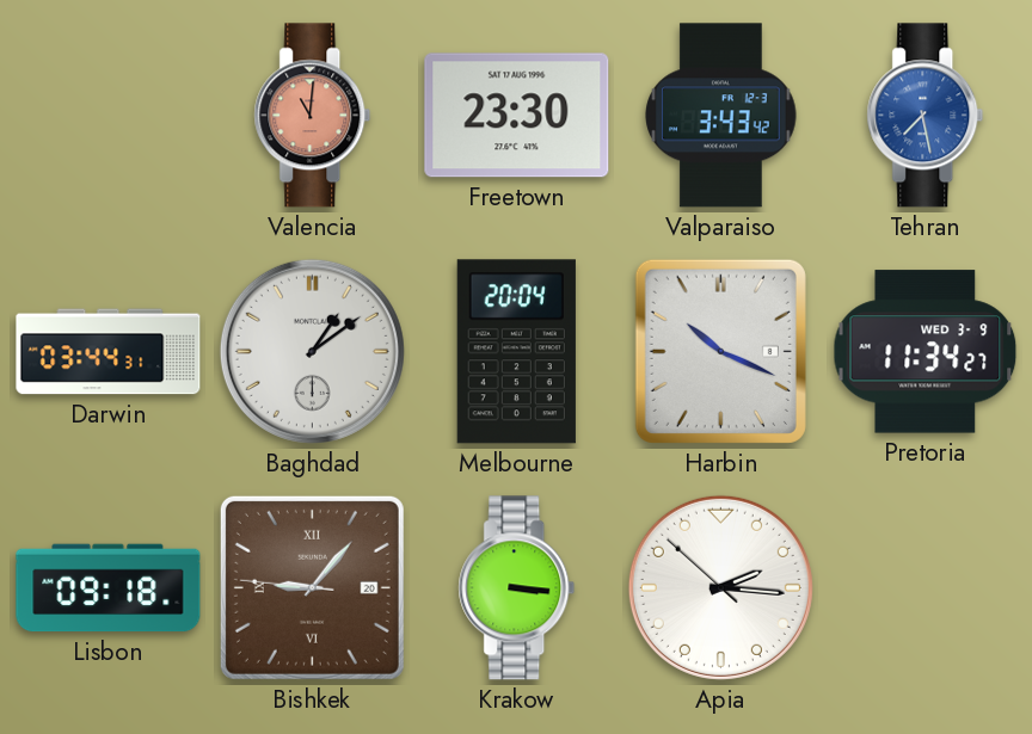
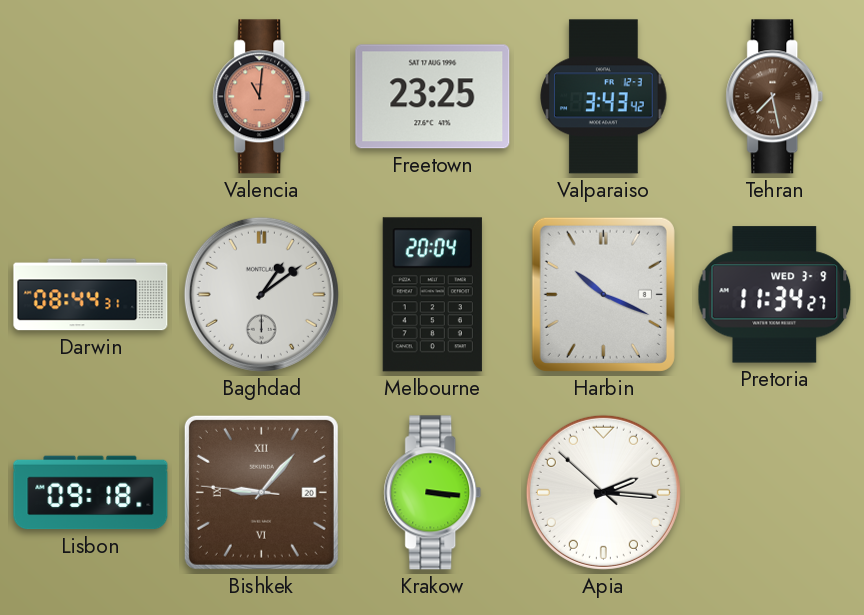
Freetown: 23:30 -> 23:25 (433, 97)
Tehran dial: blue -> brown (775, 97)
Darwin: 03:44 -> 08:44 (91, 295)
